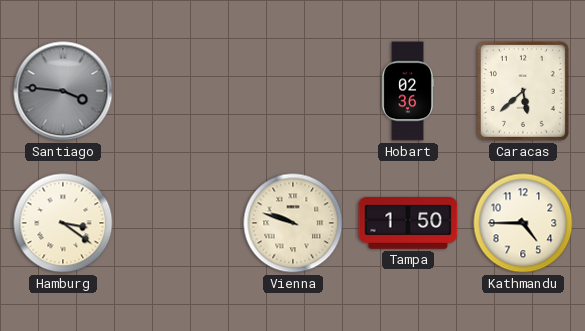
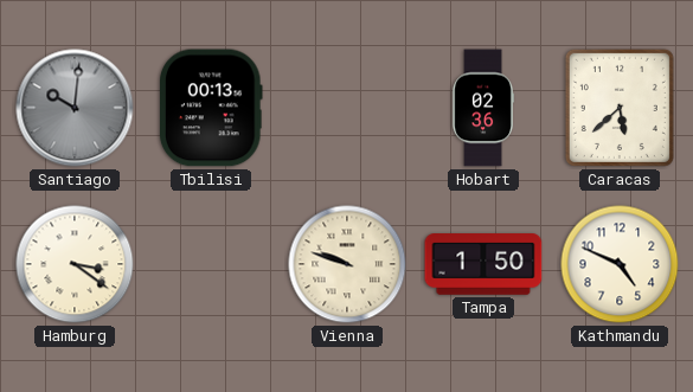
Santiago: 3:46 -> 10:01 (75, 108)
Tbilisi: none -> 00:13 (212, 108)
Kathmandu: 4:45 -> 4:49 (620, 264)
